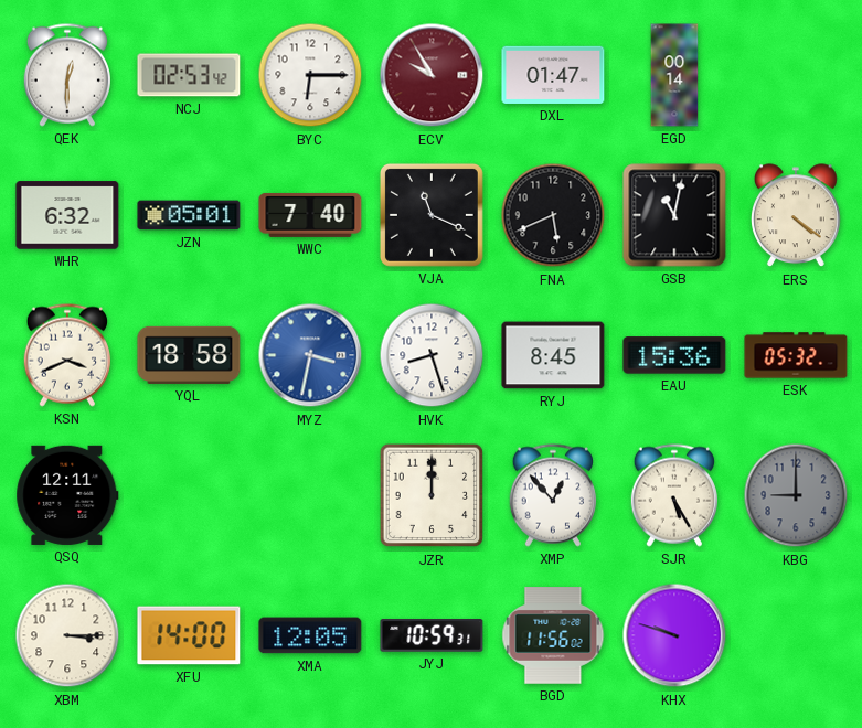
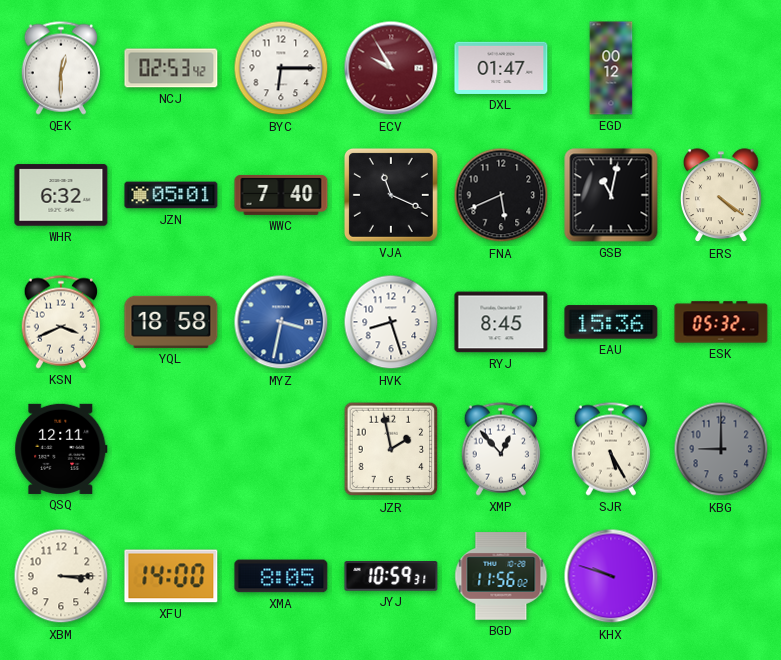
EGD: 00:14 -> 00:12 (611, 68)
JZR: 12:00 -> 1:58 (391, 449)
XMA: 12:05 -> 8:05 (281, 576)
